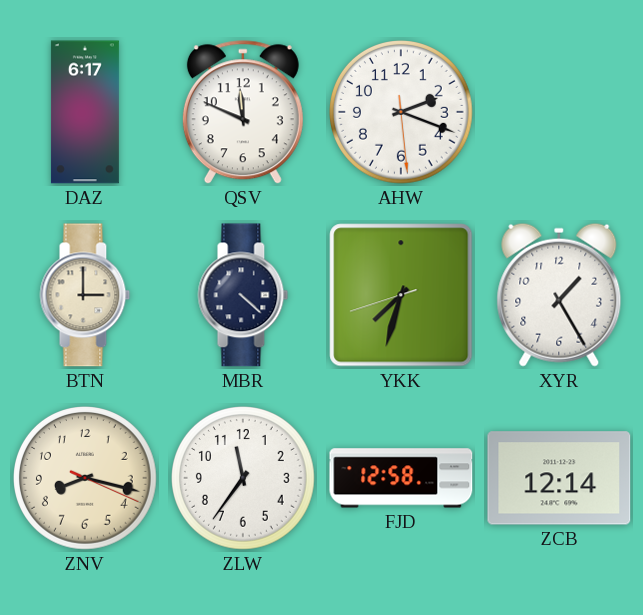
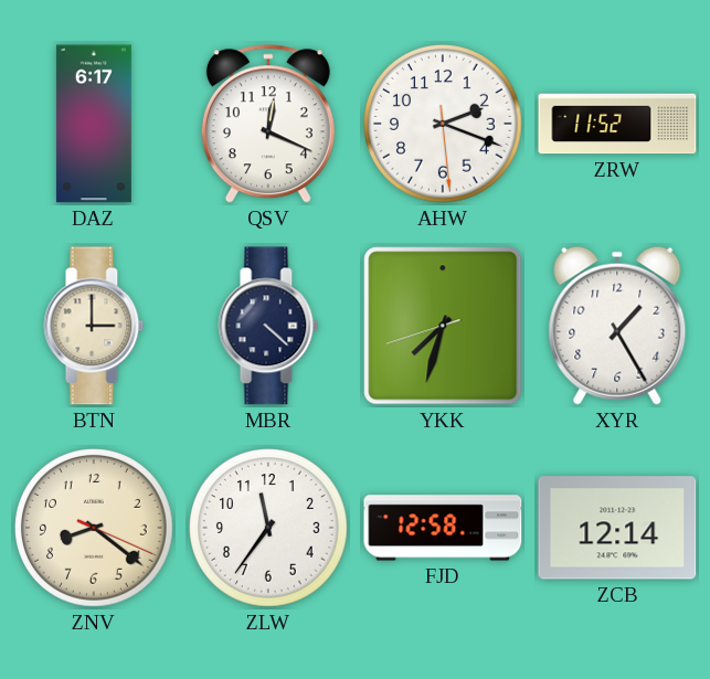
QSV: 11:49 -> 12:19 (268, 125)
ZRW: none -> 11:52 (617, 124)
ZNV: 8:17 -> 8:21 (95, 529)
